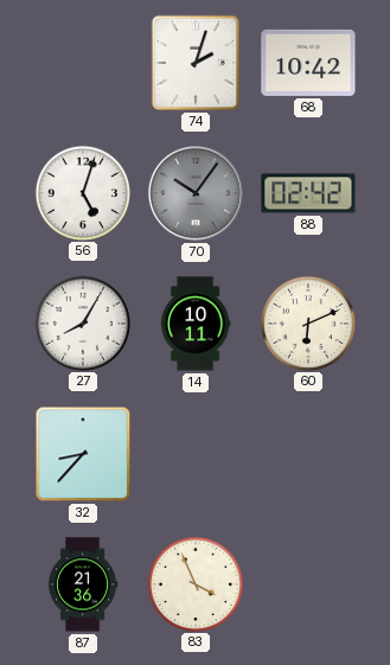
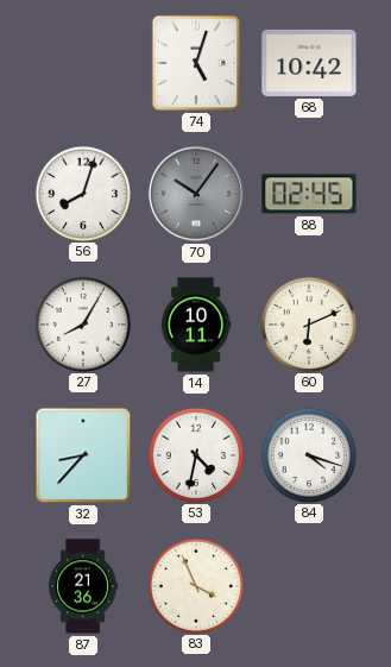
74: 2:03 -> 5:03 (196, 63)
56: 5:03 -> 8:03 (82, 193)
88: 02:42 -> 02:45 (309, 194)
53: none -> 4:32 (195, 454)
84: none -> 4:18 (308, 454)
